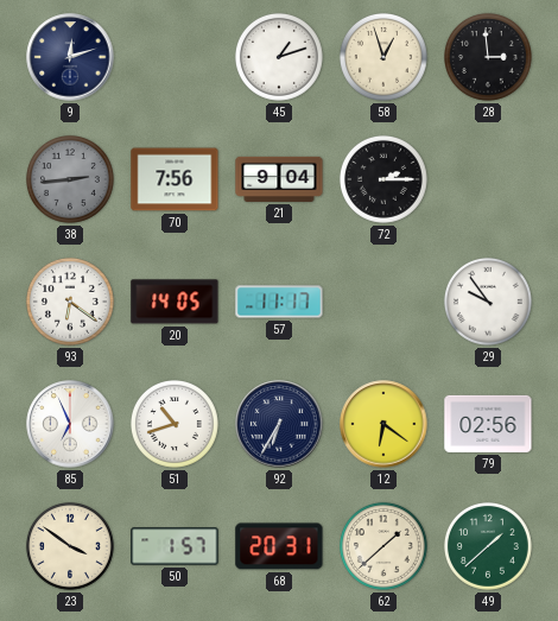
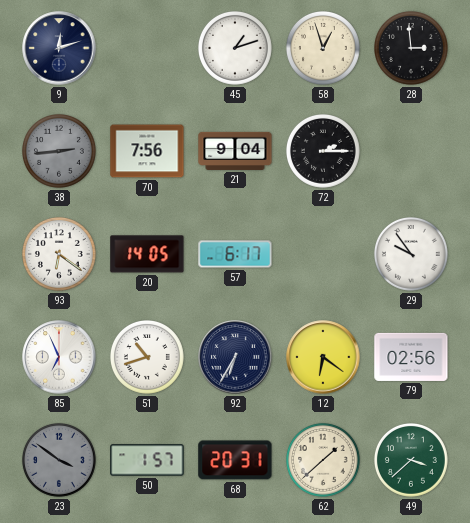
57: 11:17 -> 6:17 (235, 254)
23 dial: cream -> grey (59, 460)
49: 1:38 -> 3:38 (411, 460)
